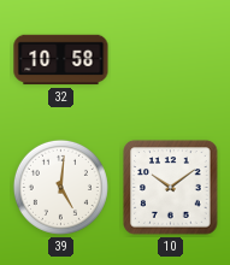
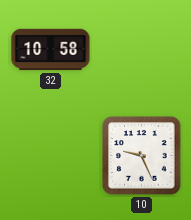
39: 5:01 -> none (60, 187)
10: 10:09 -> 9:26 (142, 156)
